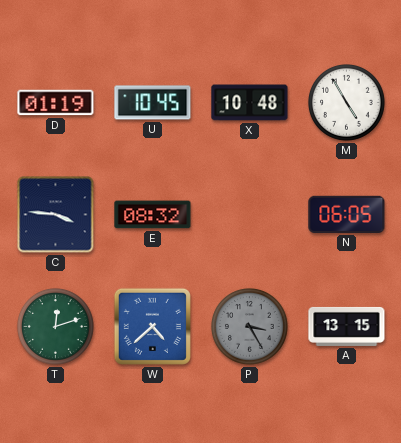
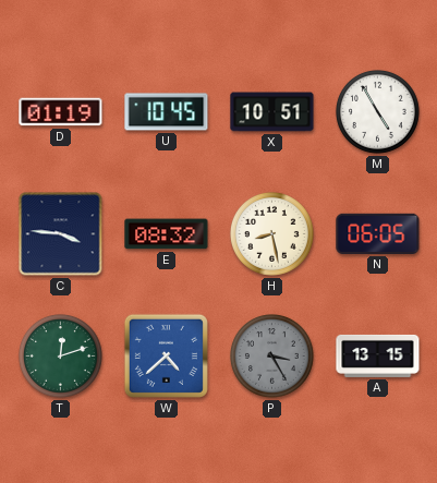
X: 10:48 -> 10:51 (272, 112)
H: none -> 8:28 (271, 233)
